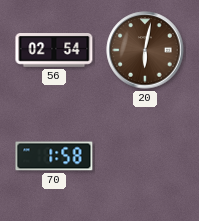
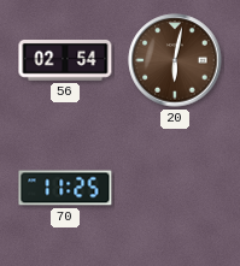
70: 1:58 -> 11:25 (65, 188)
